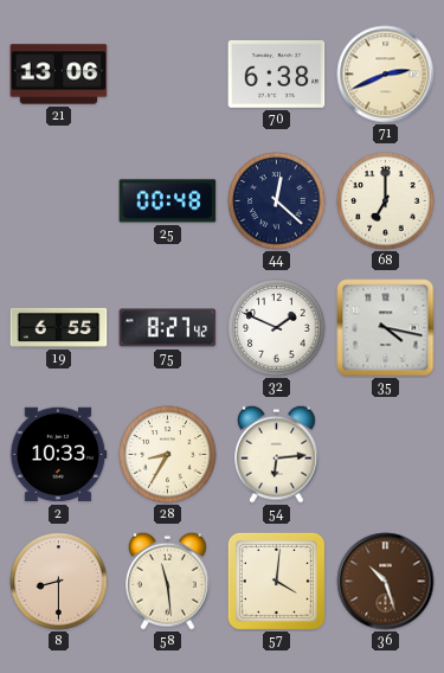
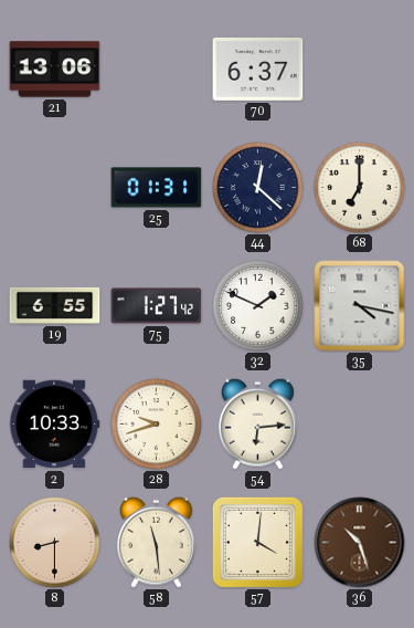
70: 6:38 -> 6:37 (258, 69)
71: 2:41 -> none (386, 75)
25: 00:48 -> 01:31 (157, 188)
75: 8:27 -> 1:27 (157, 306)
28: 8:35 -> 9:42 (157, 425)
